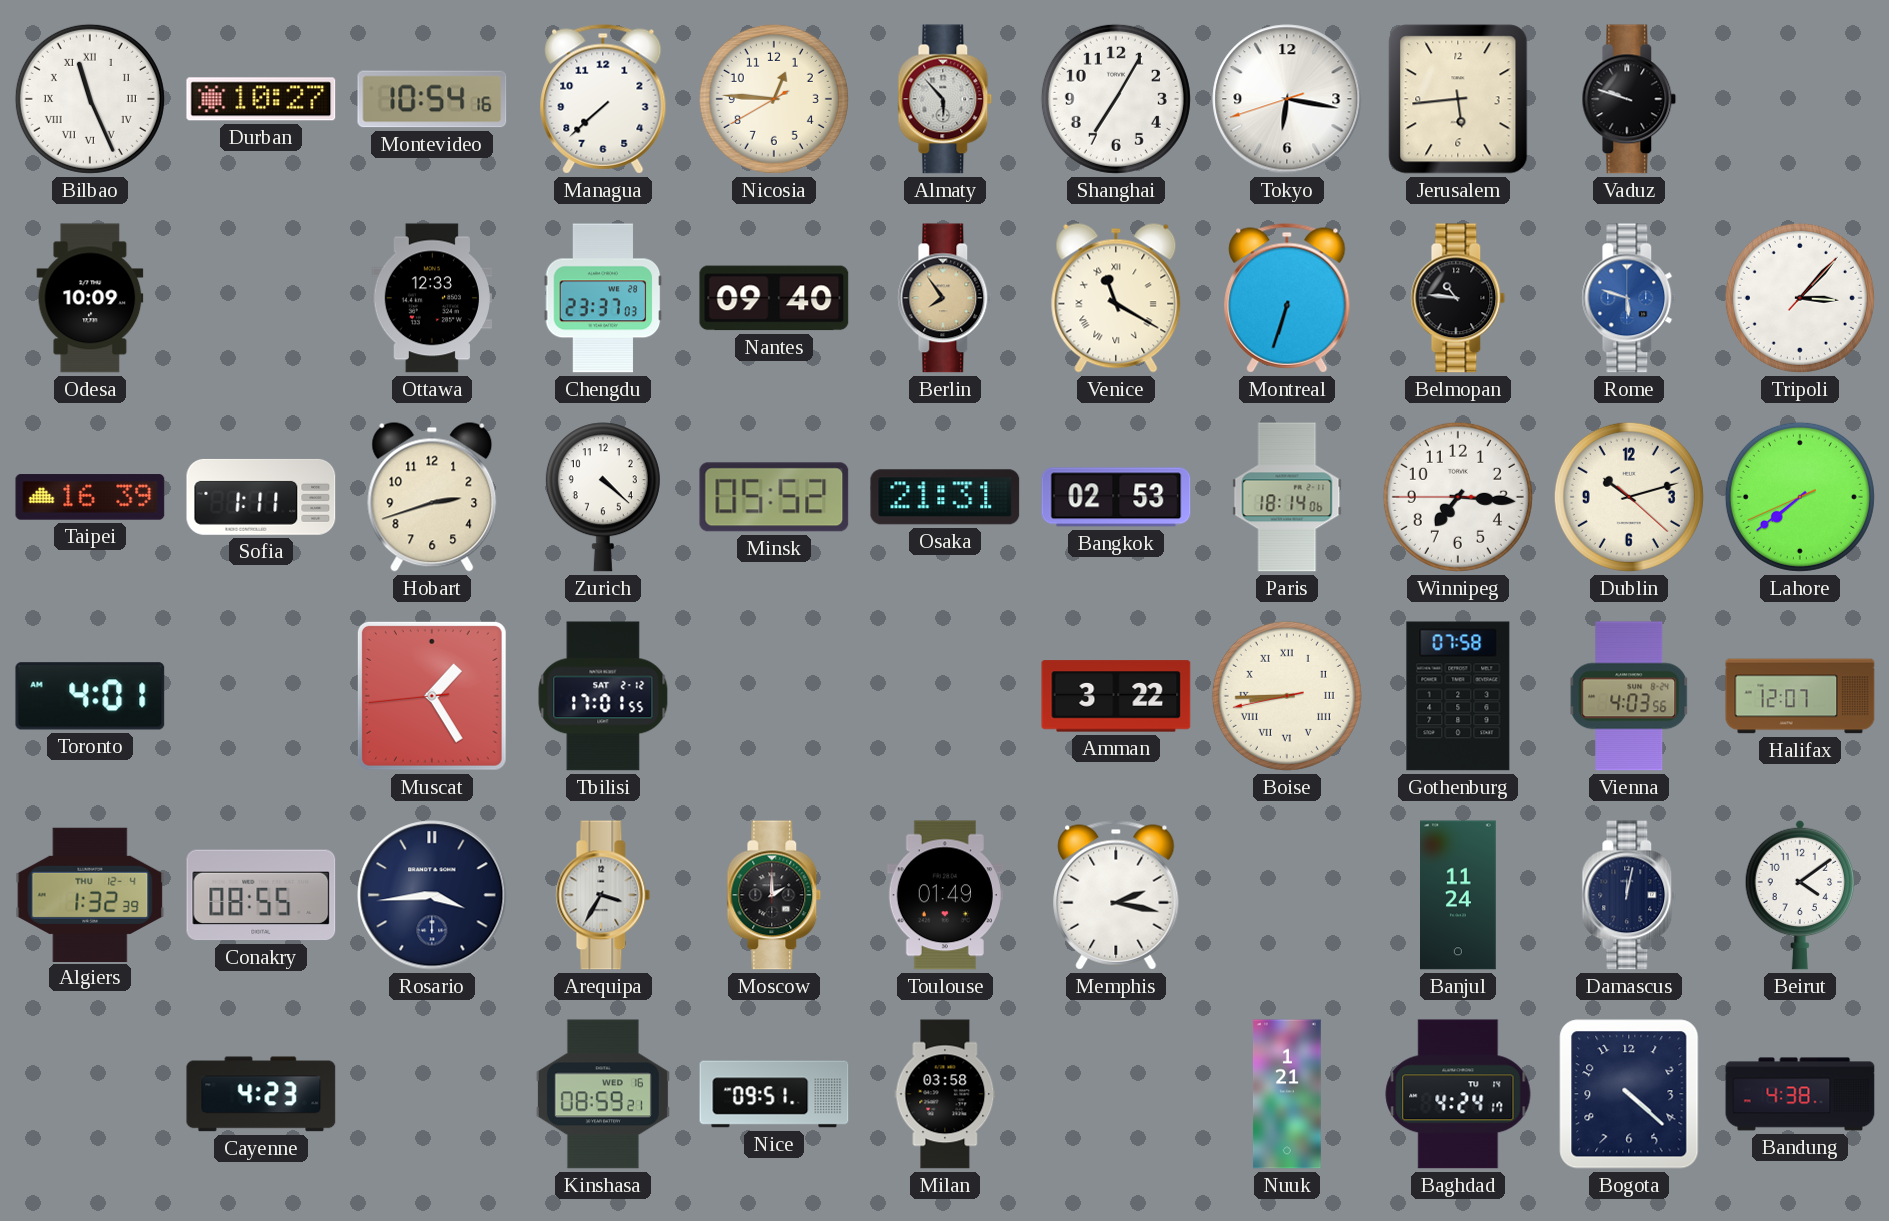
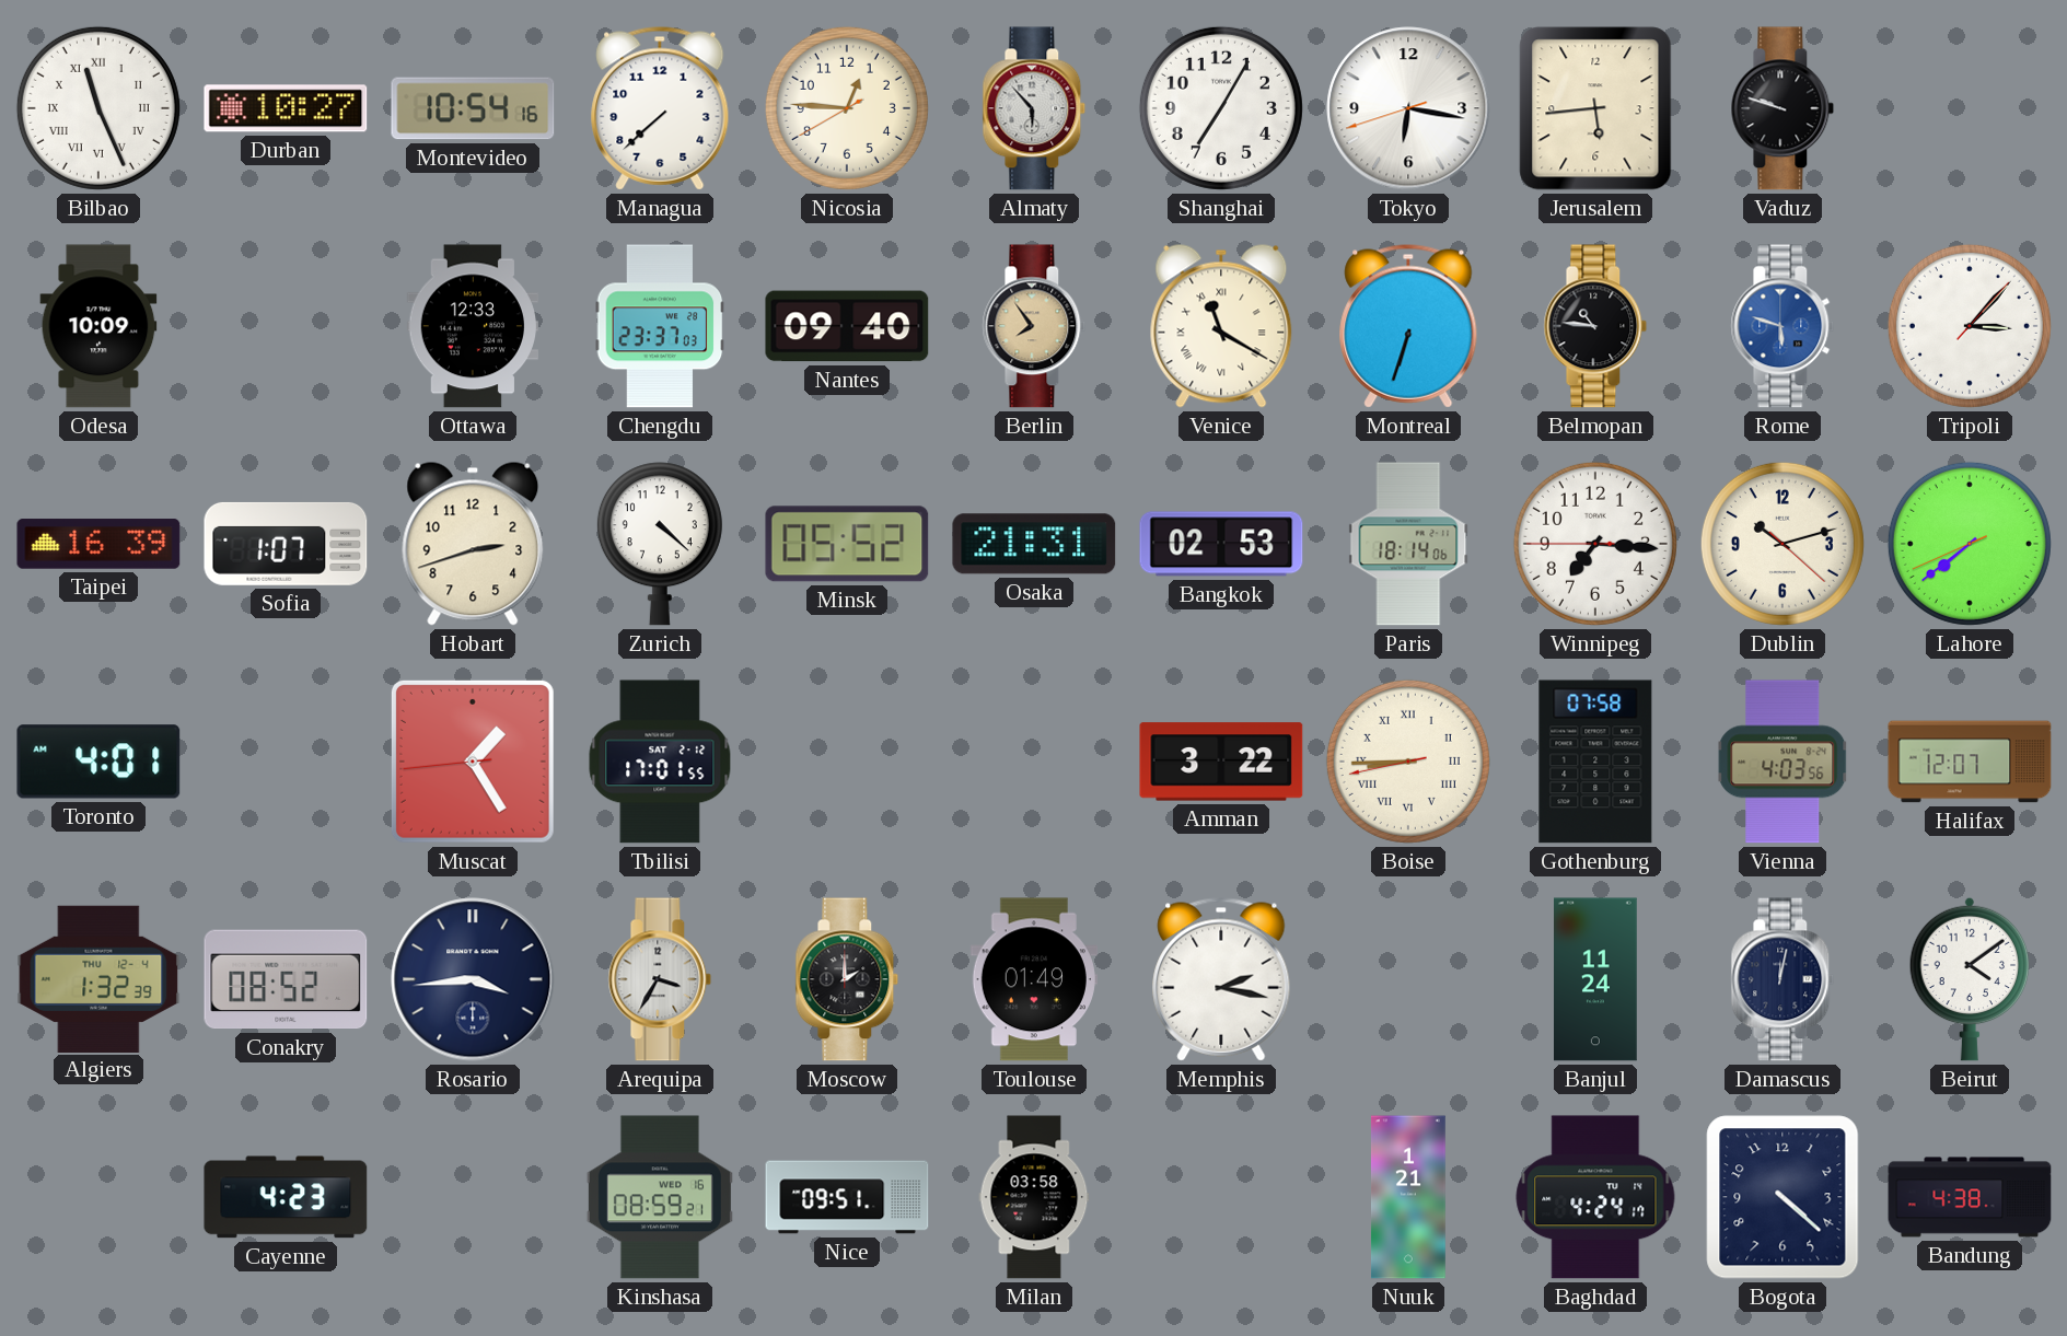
Sofia: 1:11 -> 1:07 (286, 544)
Conakry: 08:55 -> 08:52 (286, 979)
